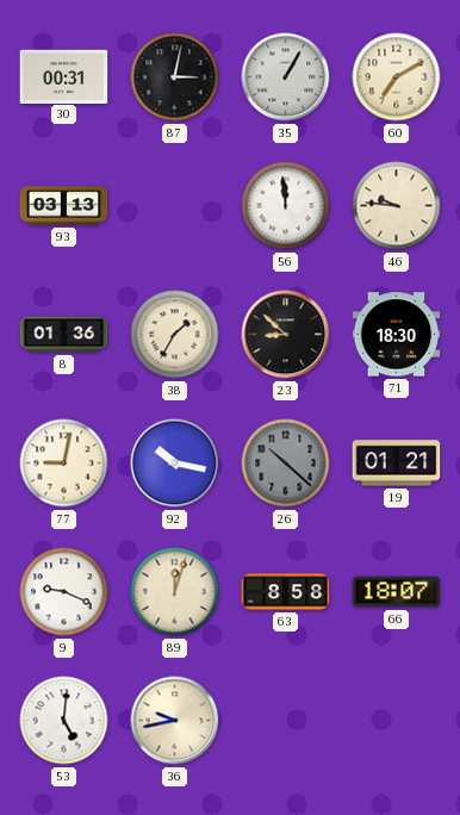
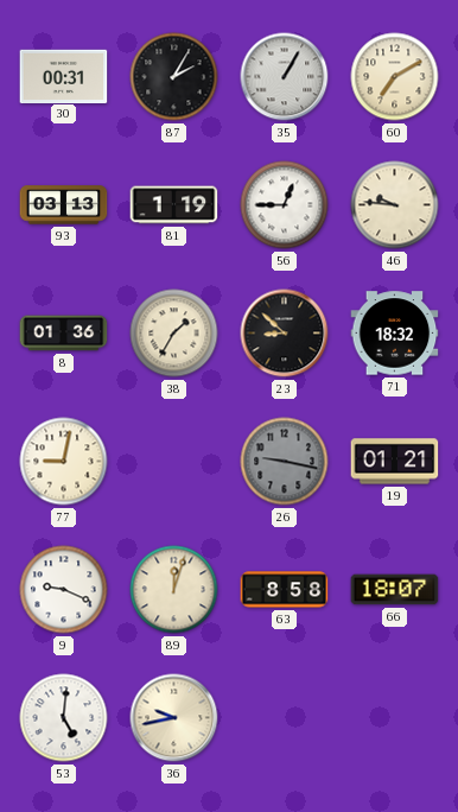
87: 3:02 -> 2:05 (174, 77)
81: none -> 1:19 (174, 205)
56: 11:59 -> 12:45 (285, 205)
71: 18:30 -> 18:32 (395, 334)
92: 10:17 -> none (175, 464)
26: 10:22 -> 9:17 (285, 462)
